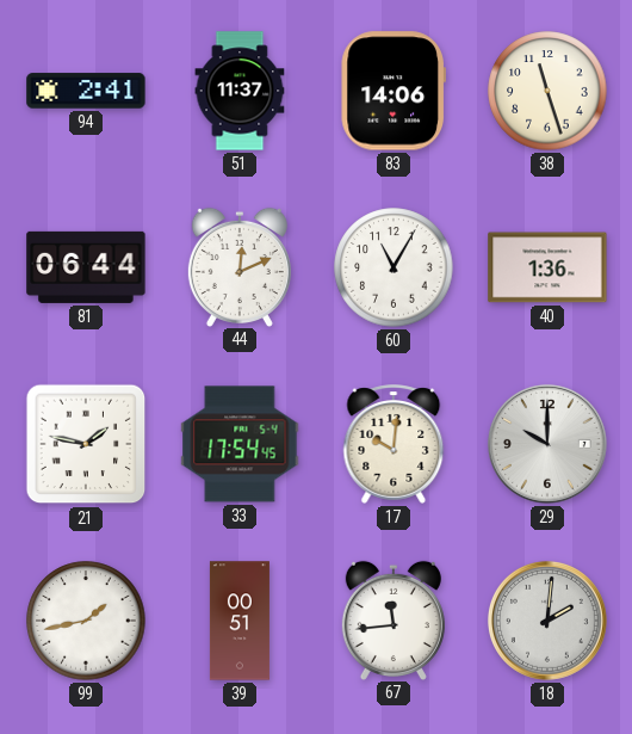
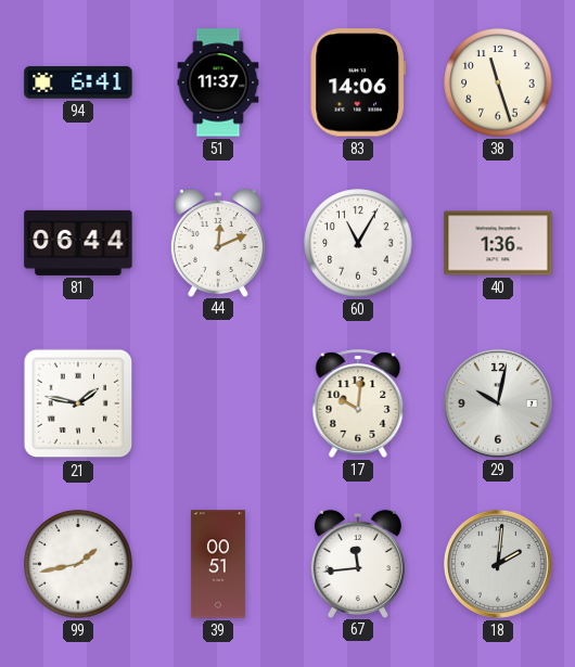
94: 2:41 -> 6:41 (78, 82)
33: 17:54 -> none (240, 444)
29: 10:00 -> 10:02 (498, 403)
